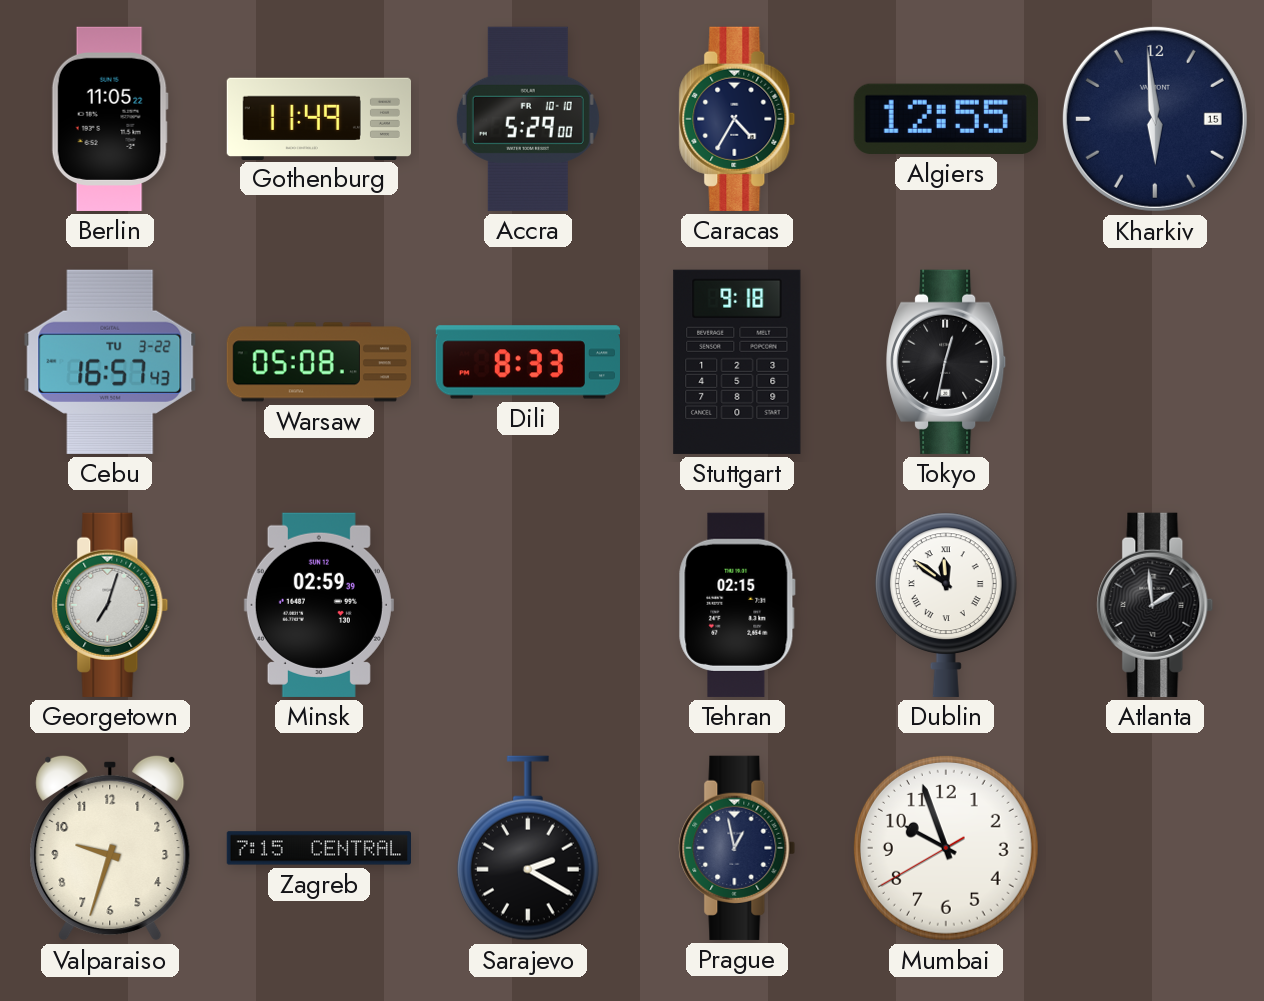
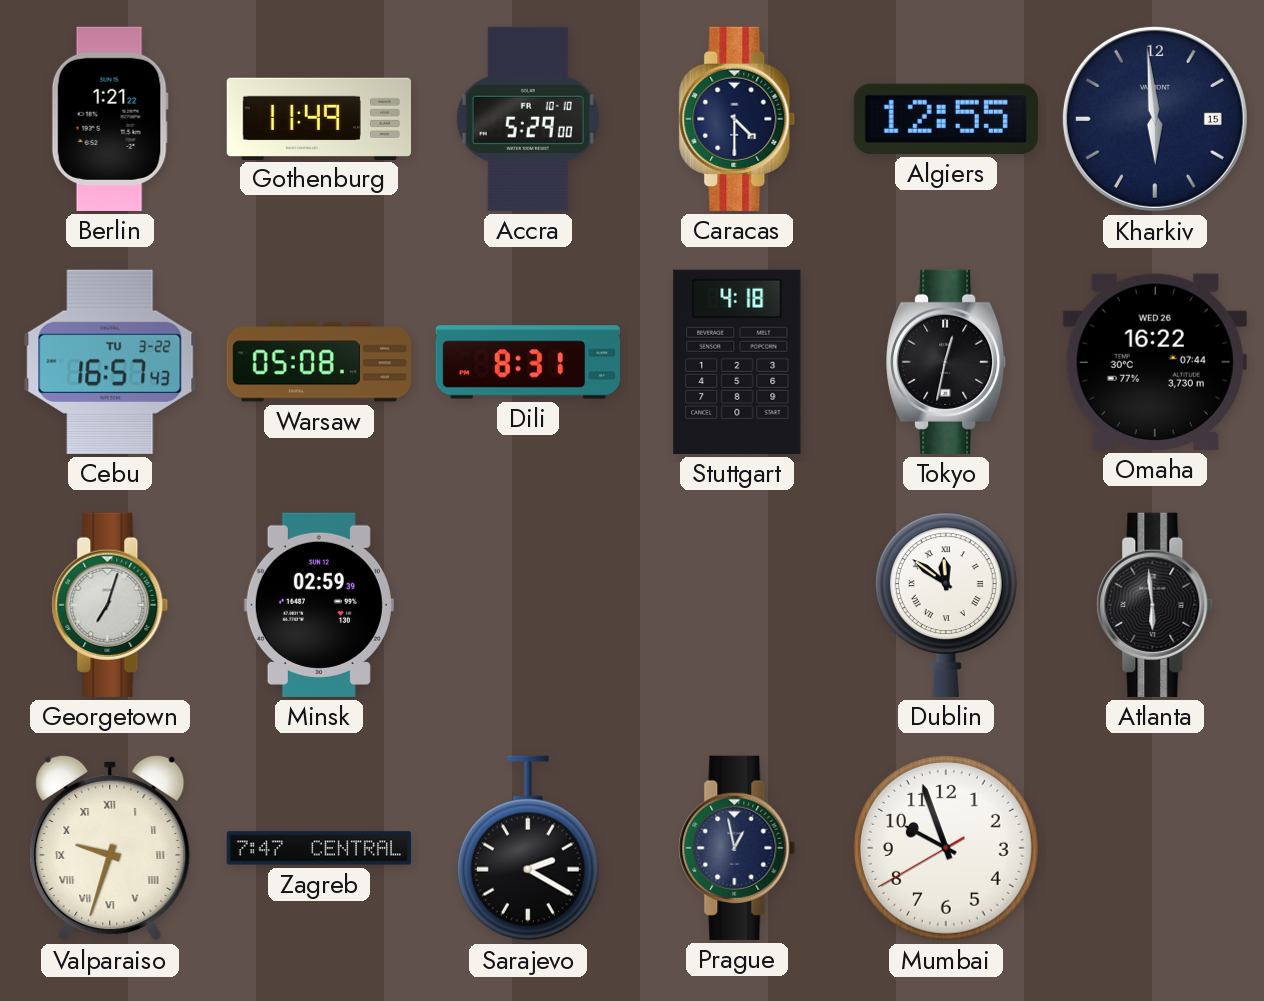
Berlin: 11:05 -> 1:21 (110, 119)
Caracas: 4:35 -> 4:30 (737, 119)
Dili: 8:33 -> 8:31 (528, 362)
Stuttgart: 9:18 -> 4:18 (737, 362)
Omaha: none -> 16:22 (1155, 362)
Tehran: 02:15 -> none (737, 605)
Atlanta: 1:59 -> 5:59 (1155, 605)
Valparaiso numerals: Arabic -> Roman (110, 848)
Zagreb: 7:15 -> 7:47 (318, 848)
